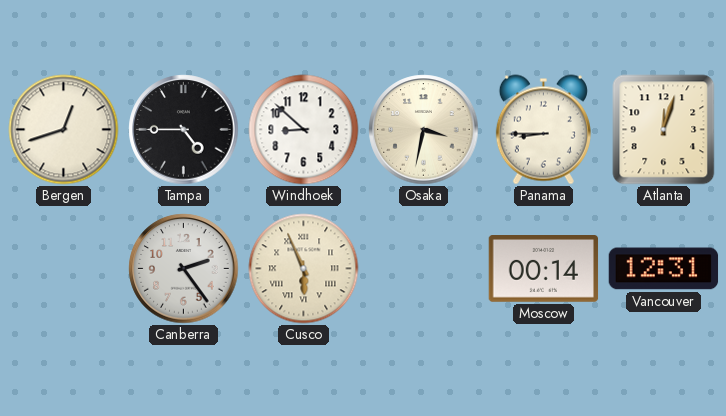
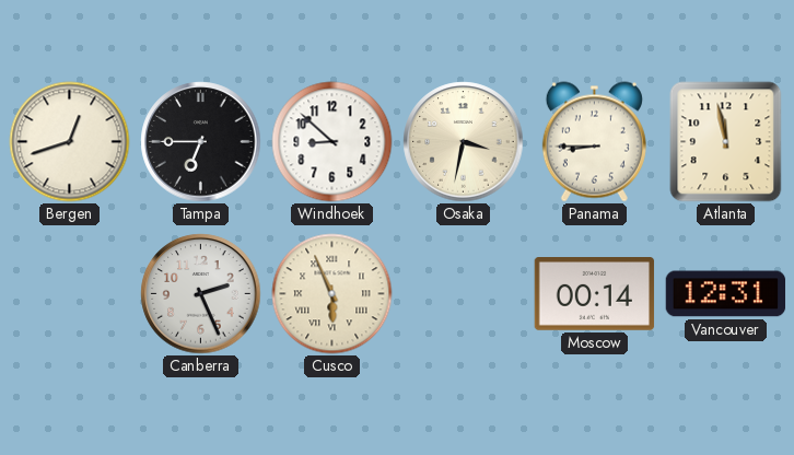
Tampa: 4:45 -> 6:45 (201, 142)
Atlanta: 12:03 -> 11:58 (726, 142)
Canberra: 2:24 -> 2:26 (201, 294)
